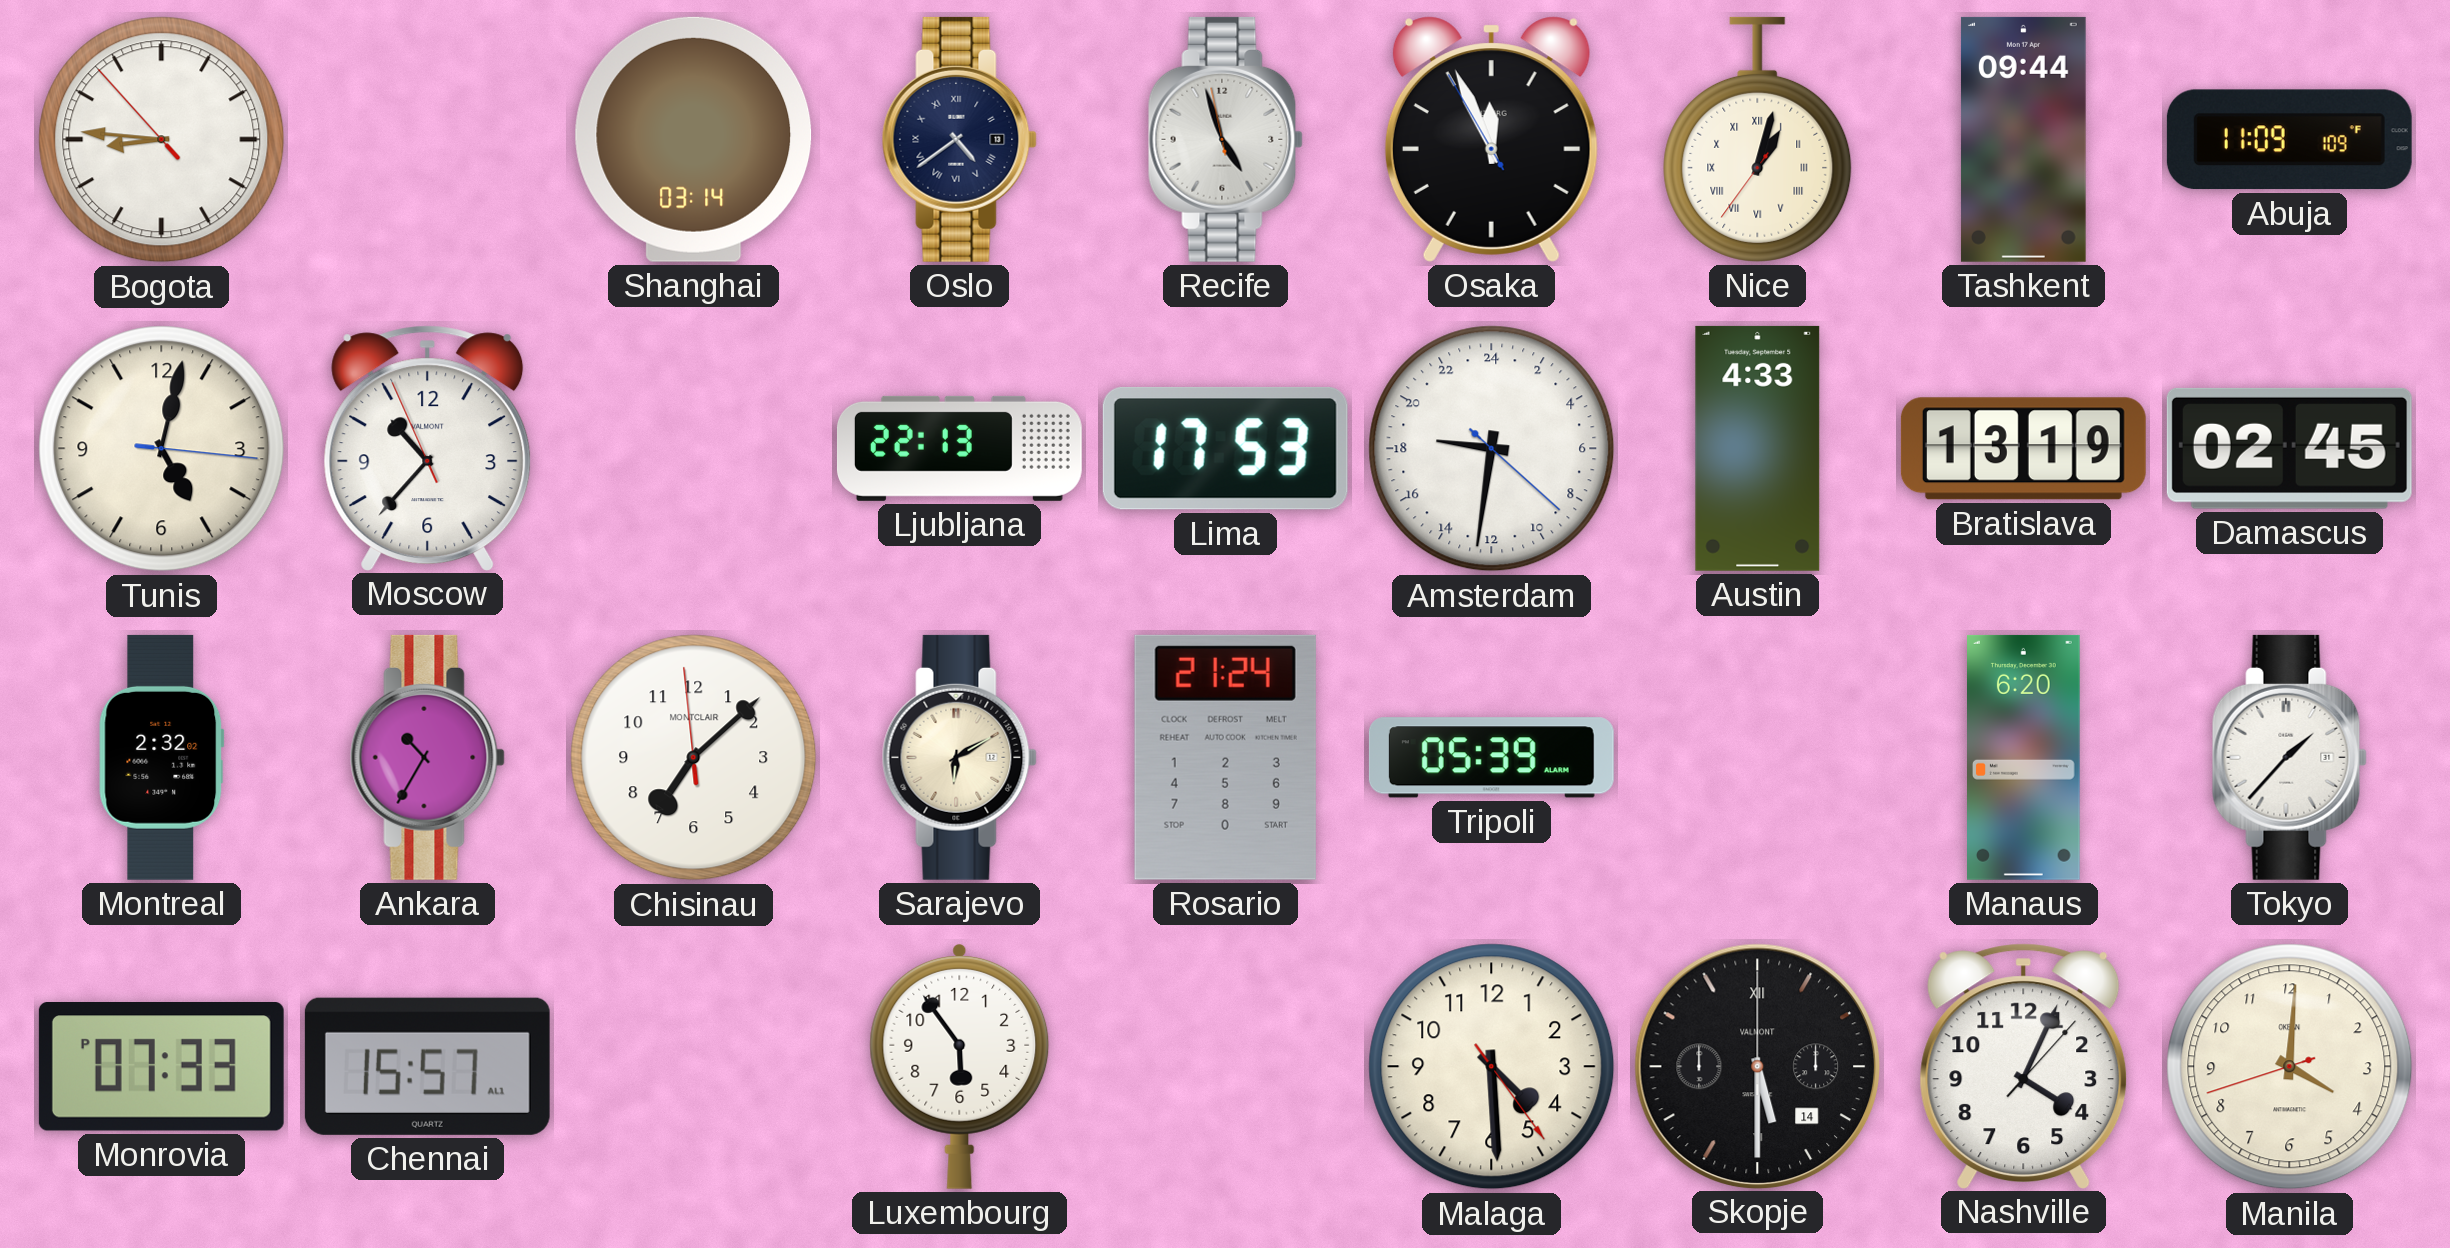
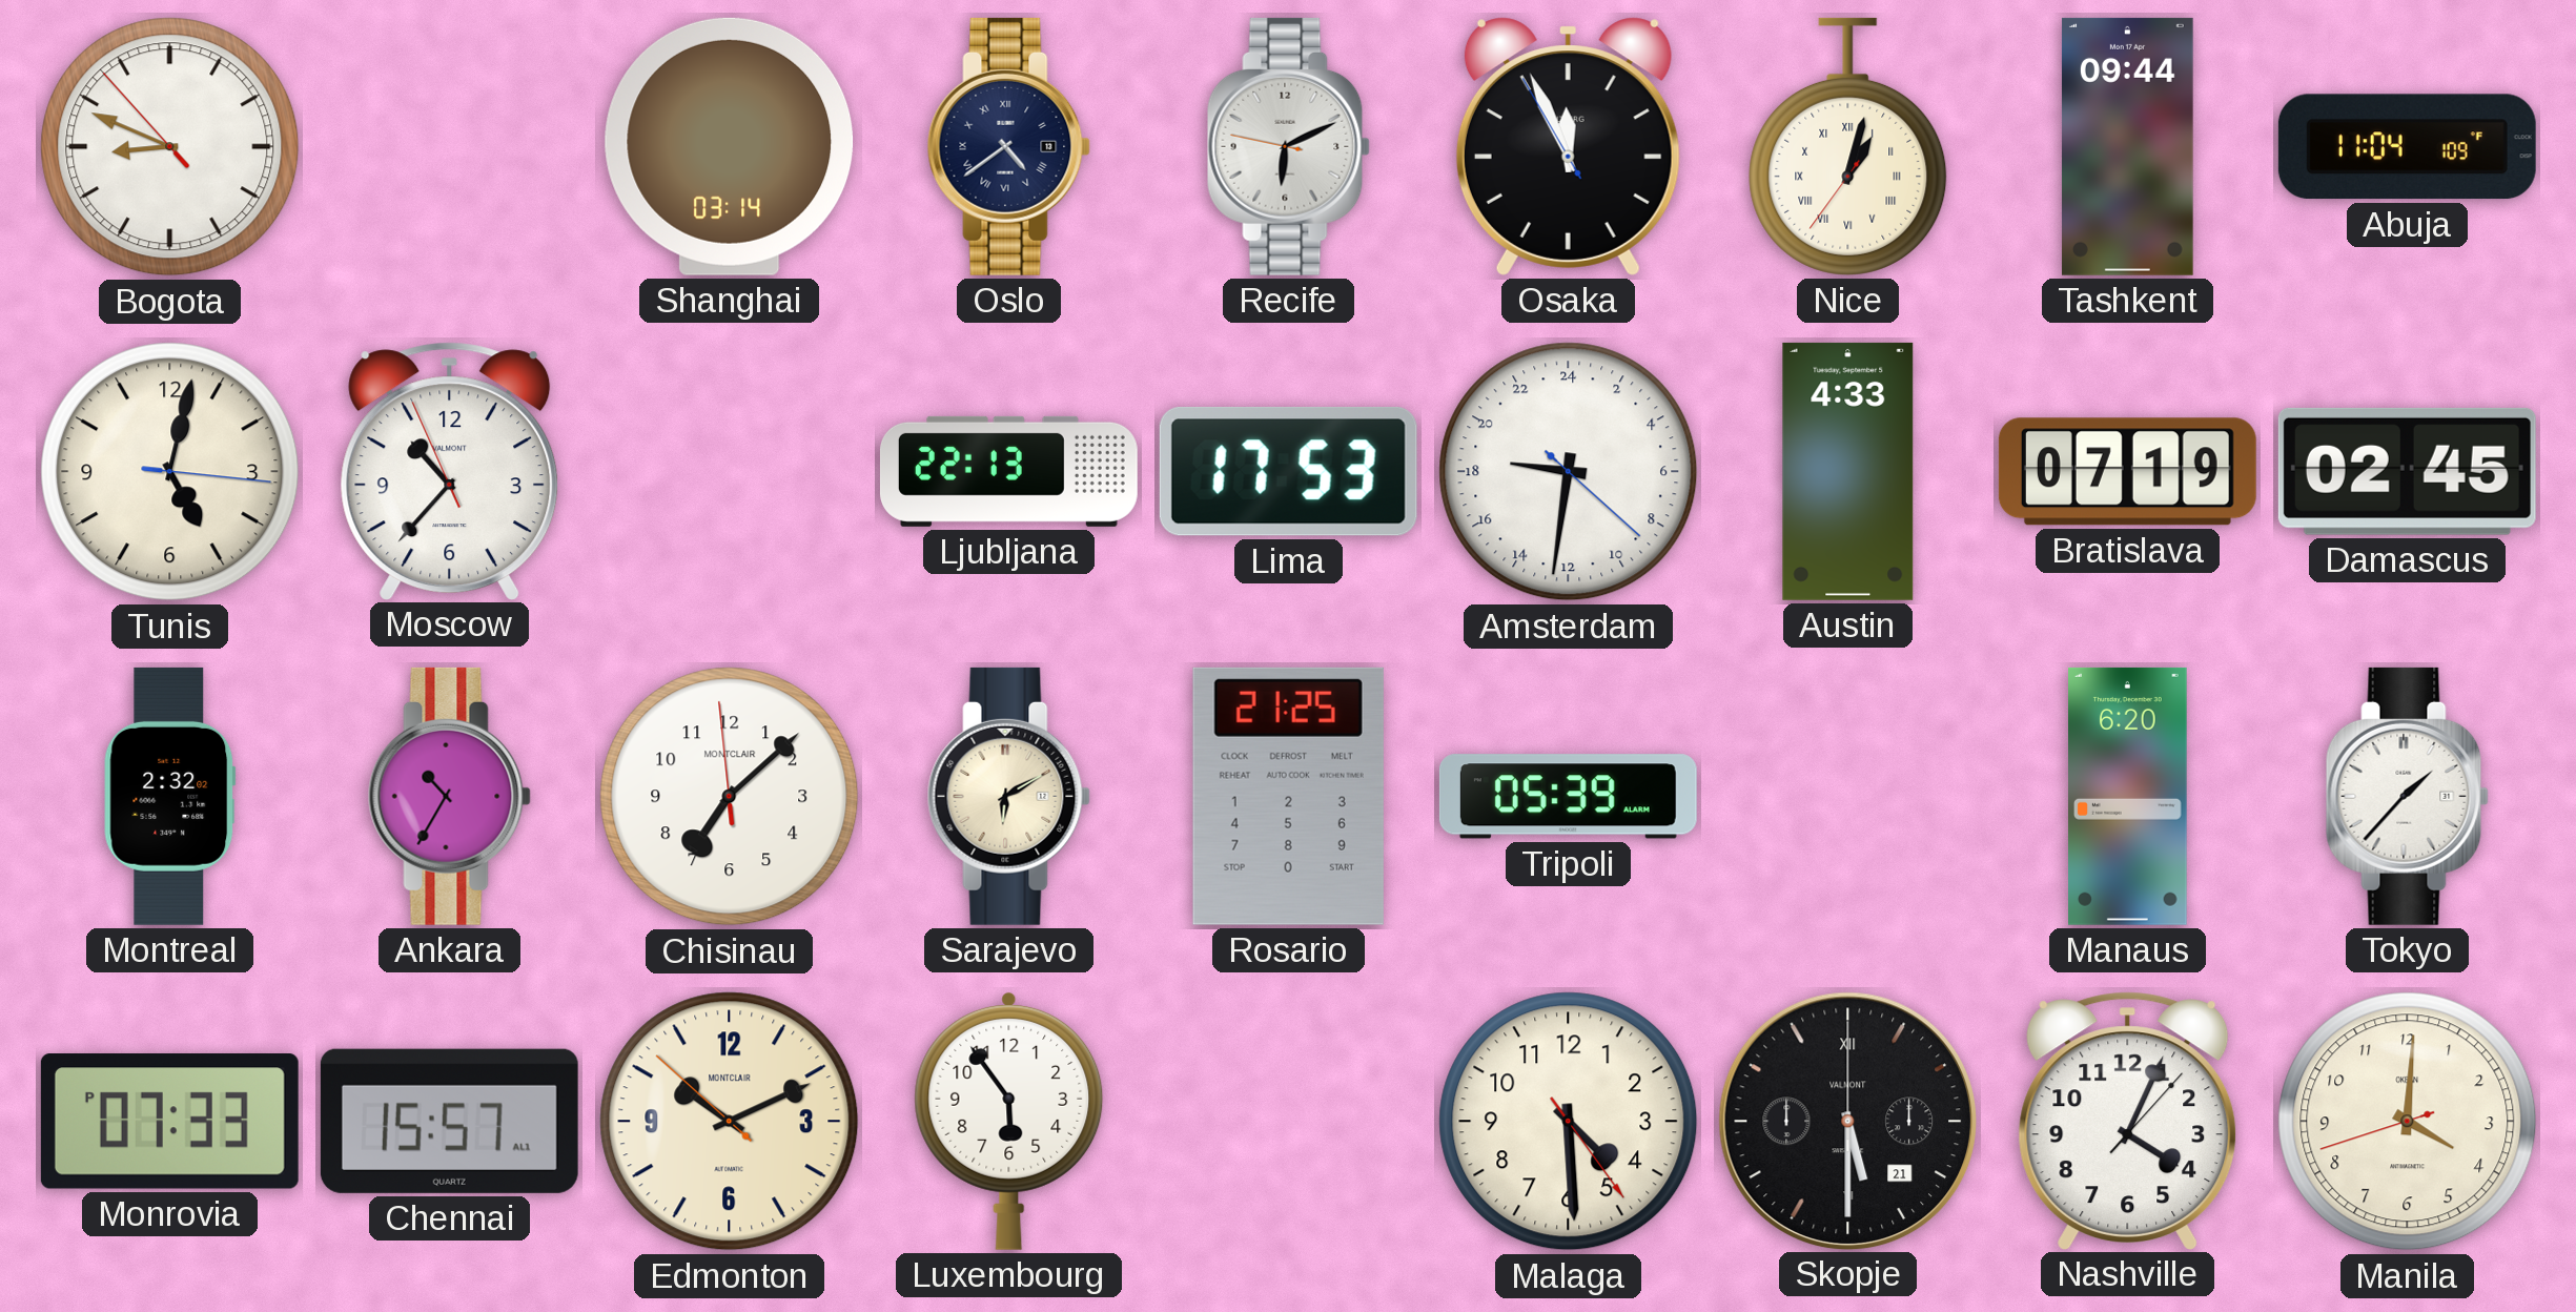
Bogota: 8:45 -> 8:48 (170, 147)
Recife: 4:56 -> 6:10 (1288, 146)
Abuja: 11:09 -> 11:04 (2407, 147)
Bratislava: 13:19 -> 07:19 (2127, 472)
Rosario: 21:24 -> 21:25 (1288, 796)
Edmonton: none -> 10:10 (730, 1122)
Skopje date: 14 -> 21 (1847, 1121)
